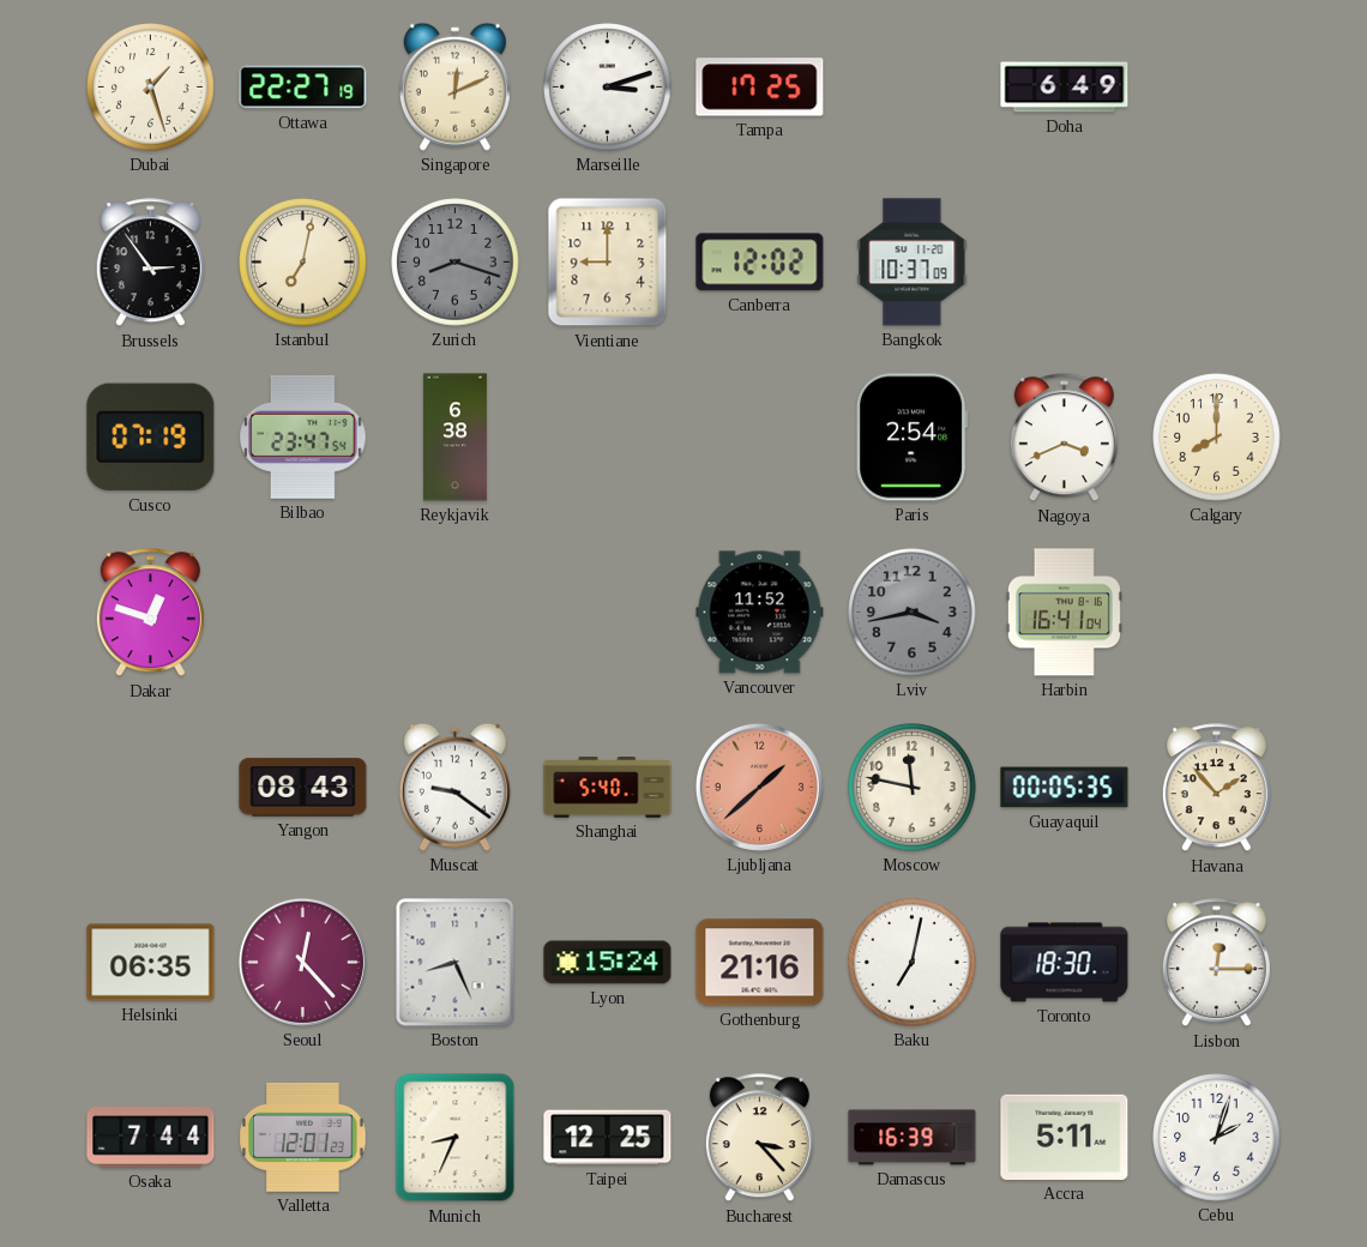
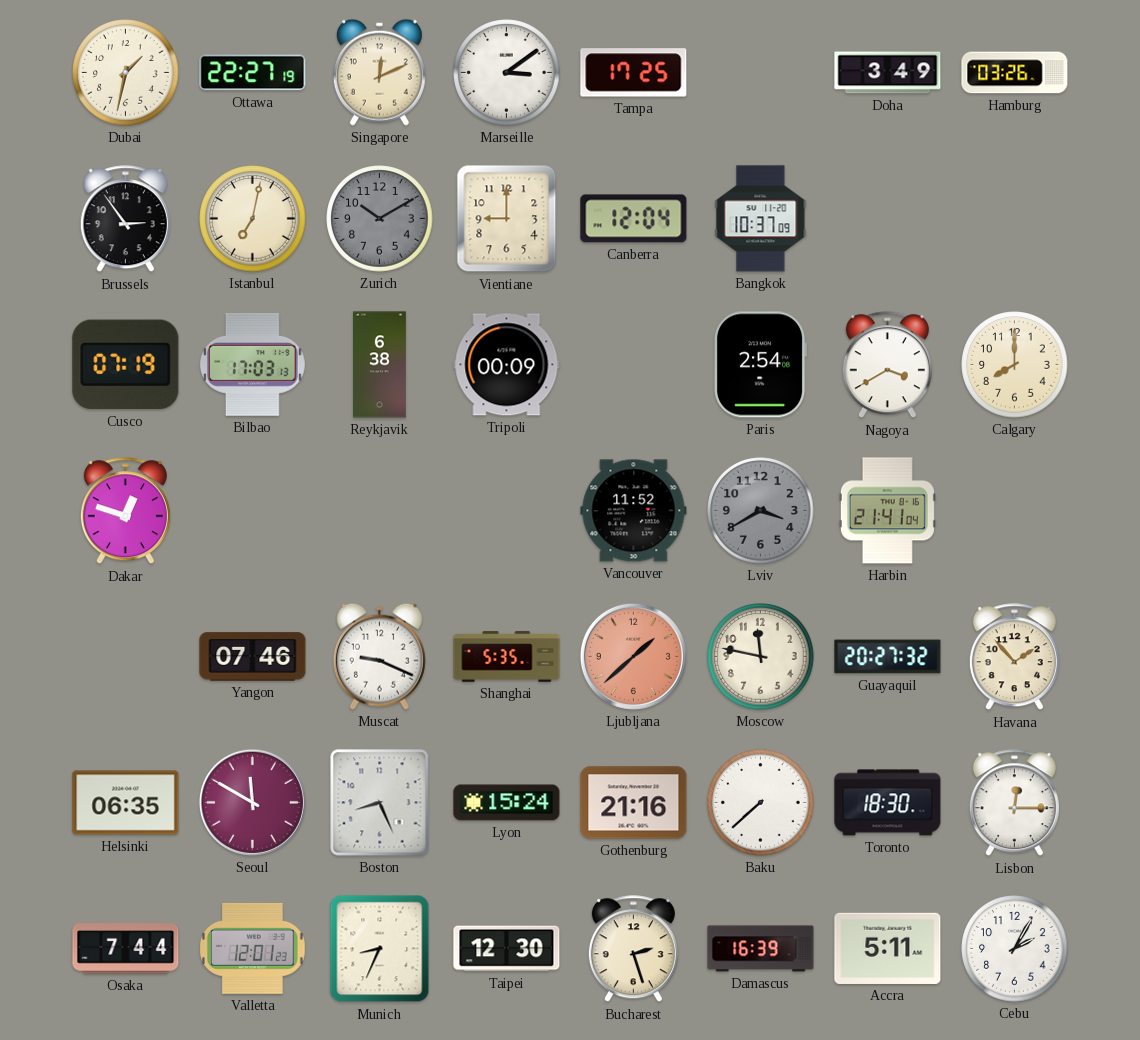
Dubai: 1:27 -> 1:32 (126, 73)
Marseille: 3:12 -> 3:09 (507, 73)
Doha: 6:49 -> 3:49 (888, 73)
Hamburg: none -> 03:26 (1015, 73)
Zurich: 8:18 -> 10:10 (380, 219)
Canberra: 12:02 -> 12:04 (634, 219)
Bilbao: 23:47 -> 17:03 (253, 364)
Tripoli: none -> 00:09 (507, 365)
Nagoya: 3:41 -> 3:40 (887, 365)
Lviv: 3:43 -> 3:40 (761, 511)
Harbin: 16:41 -> 21:41 (887, 511)
Yangon: 08:43 -> 07:46 (253, 657)
Muscat: 9:21 -> 9:19 (379, 656)
Shanghai: 5:40 -> 5:35 (507, 657)
Guayaquil: 00:05 -> 20:27 (888, 657)
Seoul: 12:23 -> 11:50 (252, 802)
Baku: 7:02 -> 7:38 (761, 803)
Taipei: 12:25 -> 12:30 (507, 949)
Bucharest: 3:23 -> 2:27 (633, 949)
Cebu: 2:03 -> 2:05 (1015, 949)
